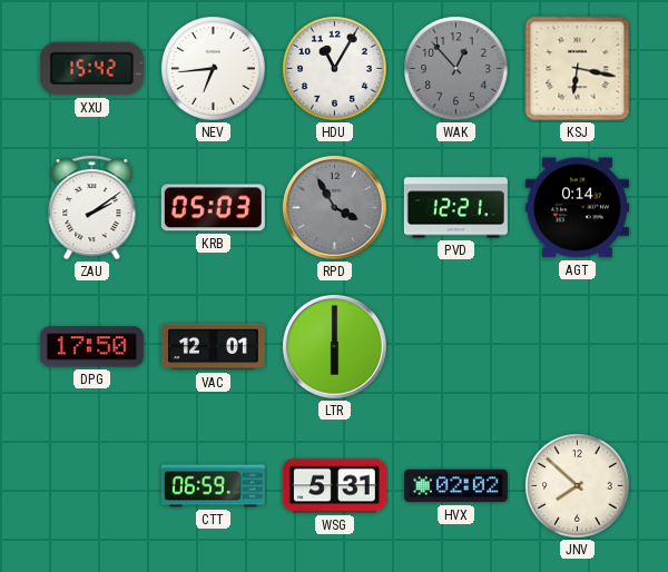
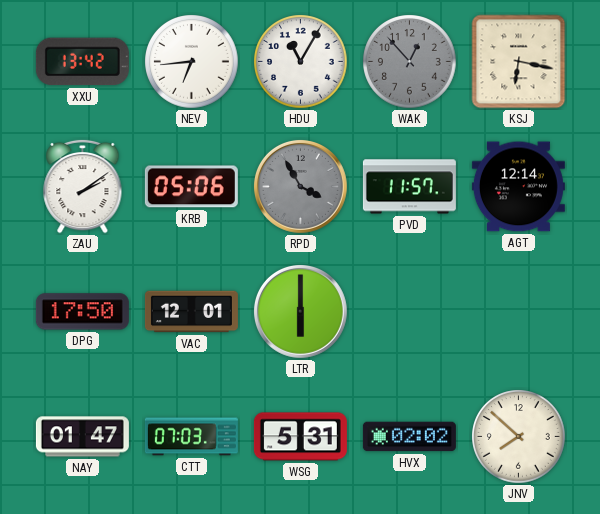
XXU: 15:42 -> 13:42 (82, 62)
KRB: 05:03 -> 05:06 (191, 187)
PVD: 12:21 -> 11:57 (409, 187)
AGT: 0:14 -> 12:14 (518, 187)
NAY: none -> 01:47 (82, 437)
CTT: 06:59 -> 07:03 (191, 437)
